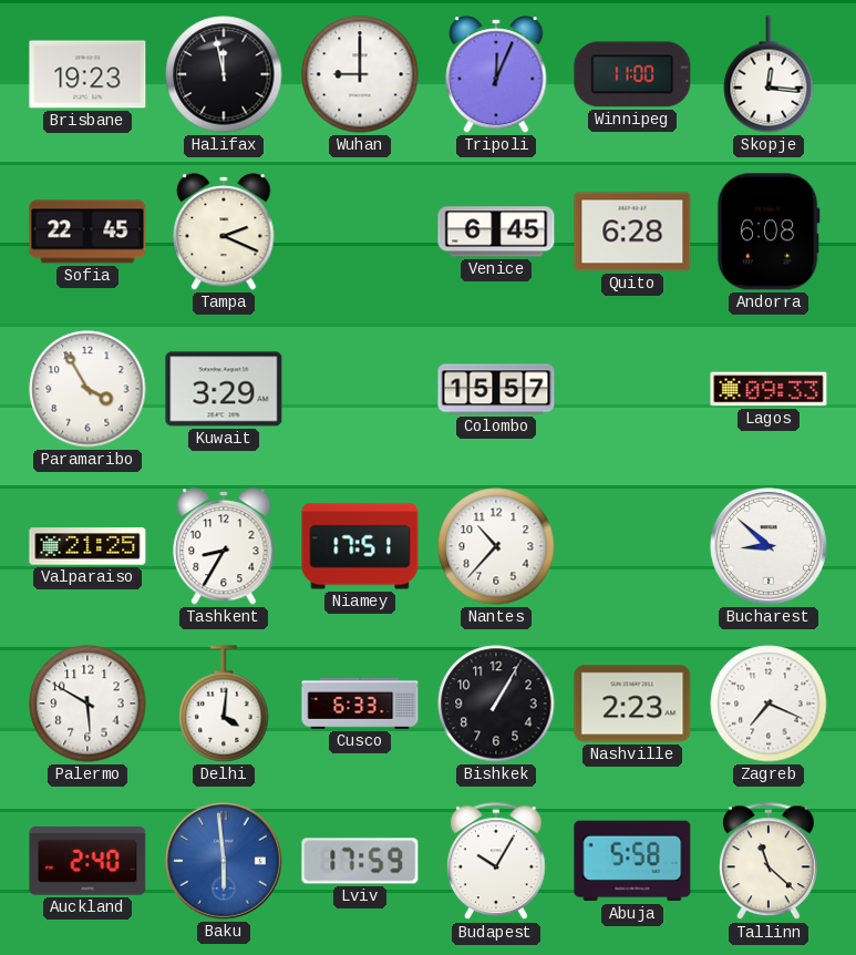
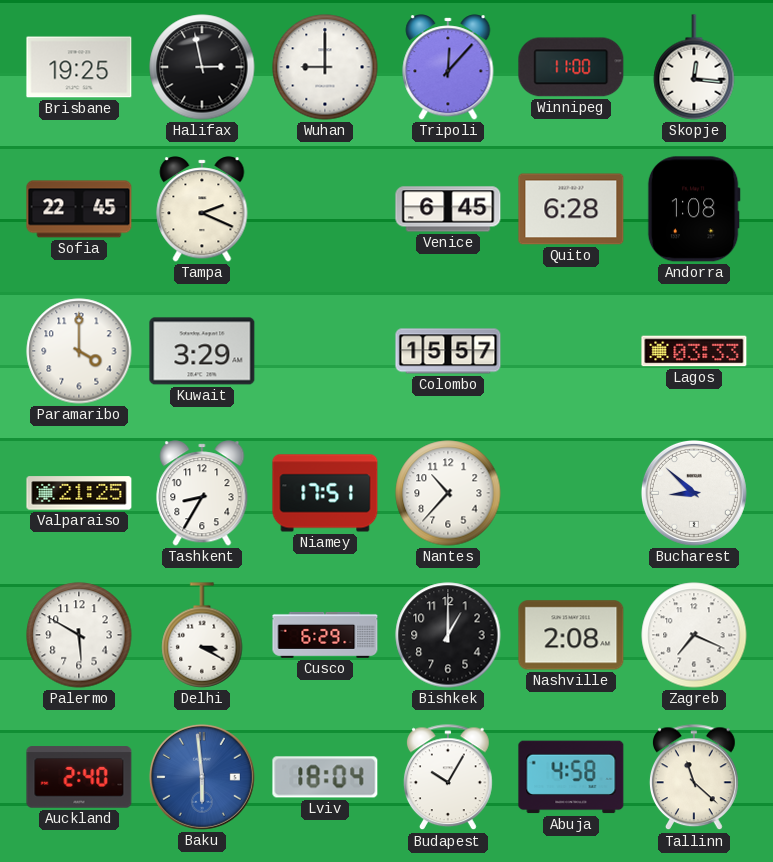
Brisbane: 19:23 -> 19:25 (79, 67)
Halifax: 11:58 -> 2:58 (202, 67)
Tripoli: 12:04 -> 12:07 (448, 67)
Andorra: 6:08 -> 1:08 (694, 209)
Paramaribo: 3:55 -> 4:00 (79, 351)
Lagos: 09:33 -> 03:33 (694, 351)
Delhi: 4:01 -> 3:20 (202, 635)
Cusco: 6:33 -> 6:29 (325, 635)
Bishkek: 1:05 -> 1:00 (448, 635)
Nashville: 2:23 -> 2:08 (571, 635)
Lviv: 17:59 -> 18:04 (325, 777)
Abuja: 5:58 -> 4:58 (571, 777)
